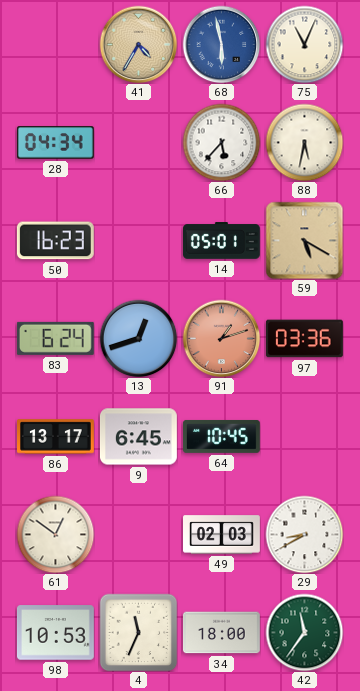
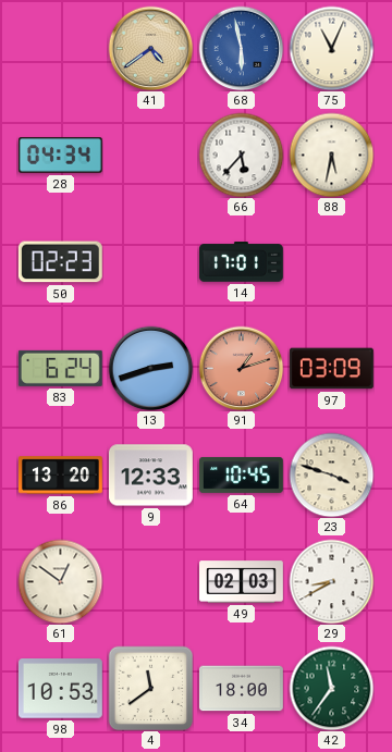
41: 4:35 -> 4:39 (150, 48)
50: 16:23 -> 02:23 (60, 262)
14: 05:01 -> 17:01 (241, 262)
59: 5:20 -> none (304, 240)
13: 12:42 -> 2:42 (150, 368)
97: 03:36 -> 03:09 (331, 369)
86: 13:17 -> 13:20 (61, 476)
9: 6:45 -> 12:33 (150, 476)
23: none -> 3:48 (331, 474)
4: 11:34 -> 11:39 (150, 688)
